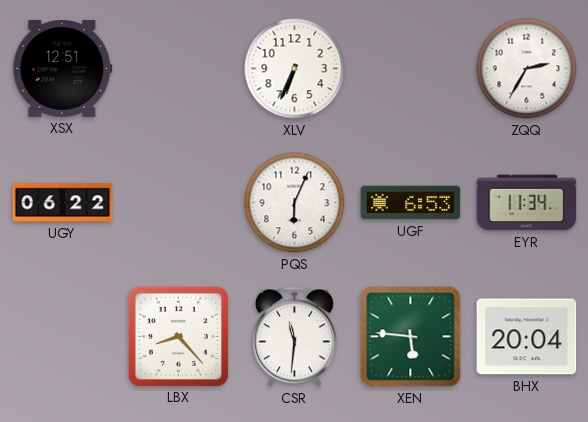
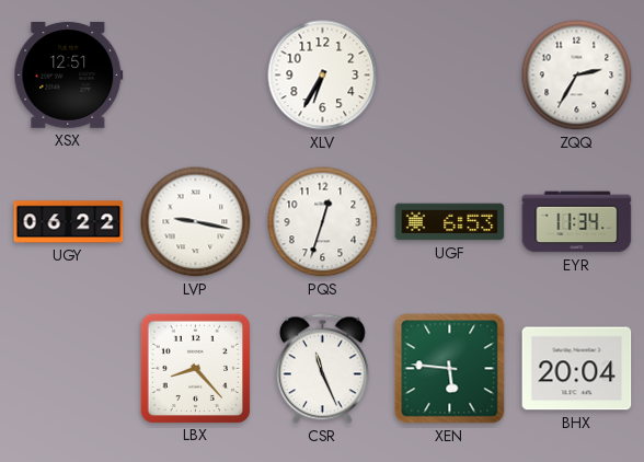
XLV: 6:34 -> 6:35 (323, 76)
LVP: none -> 9:17 (196, 222)
PQS: 6:04 -> 12:33 (323, 222)
CSR: 11:31 -> 11:26 (322, 369)
